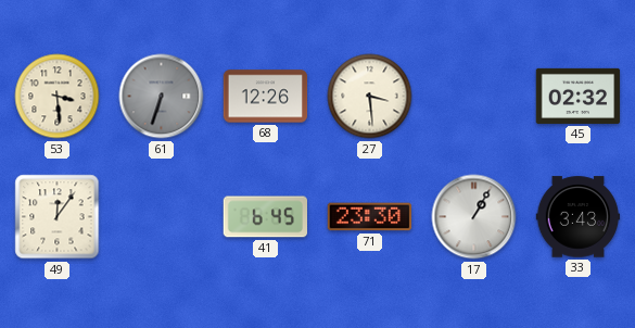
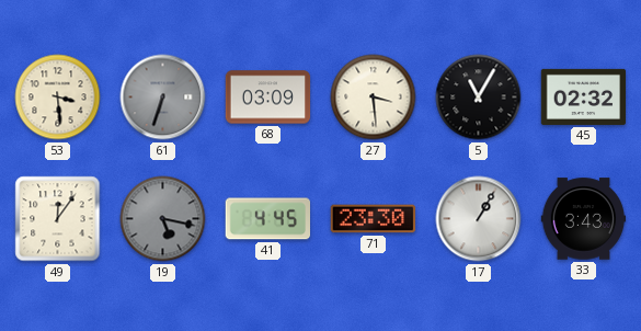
68: 12:26 -> 03:09 (268, 98)
5: none -> 11:05 (479, 98)
19: none -> 5:17 (163, 219)
41: 6:45 -> 4:45 (267, 219)
